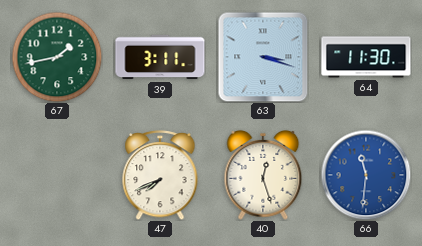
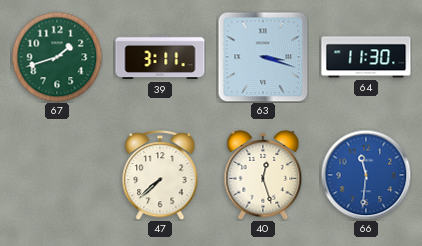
67: 1:43 -> 1:42 (57, 57)
47: 7:41 -> 7:38 (160, 175)
